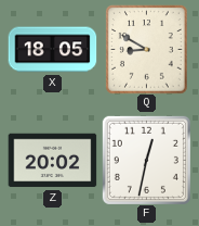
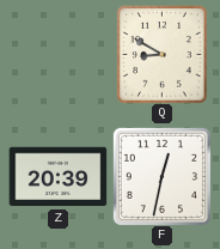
X: 18:05 -> none (52, 50)
Z: 20:02 -> 20:39 (57, 177)
